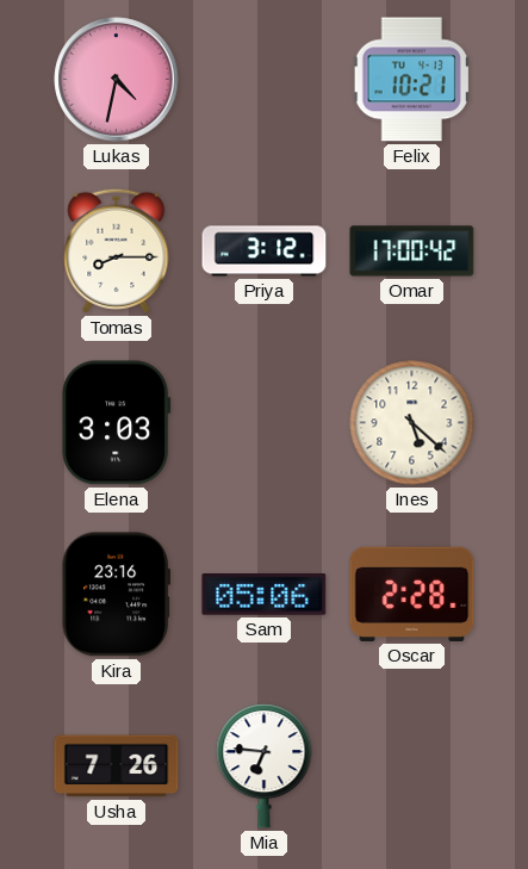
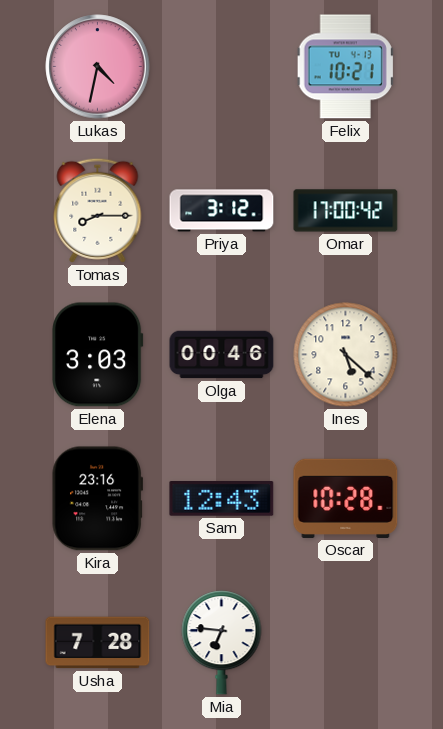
Olga: none -> 00:46 (222, 355)
Sam: 05:06 -> 12:43 (222, 499)
Oscar: 2:28 -> 10:28 (346, 498)
Usha: 7:26 -> 7:28 (98, 643)
